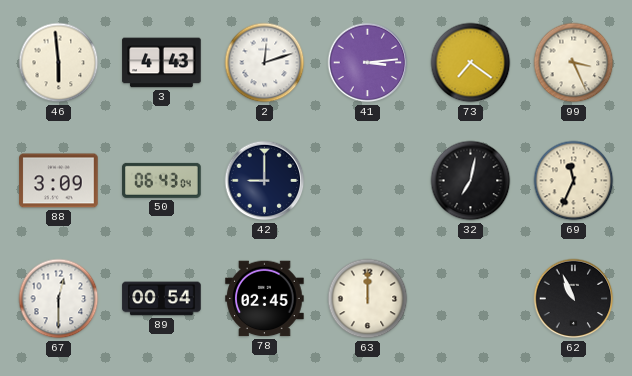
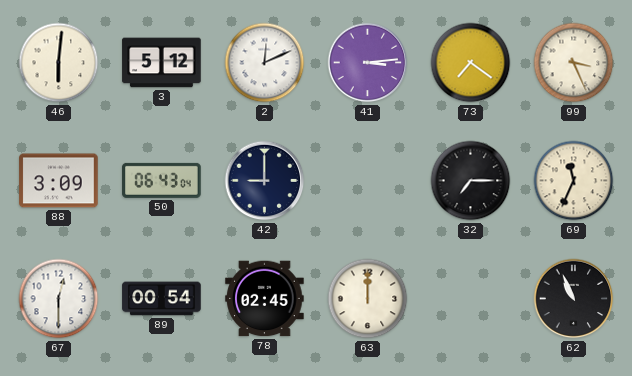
46: 5:59 -> 6:01 (59, 63)
3: 4:43 -> 5:12 (162, 63)
2: 12:12 -> 12:11 (265, 63)
32: 7:02 -> 7:15 (471, 181)
